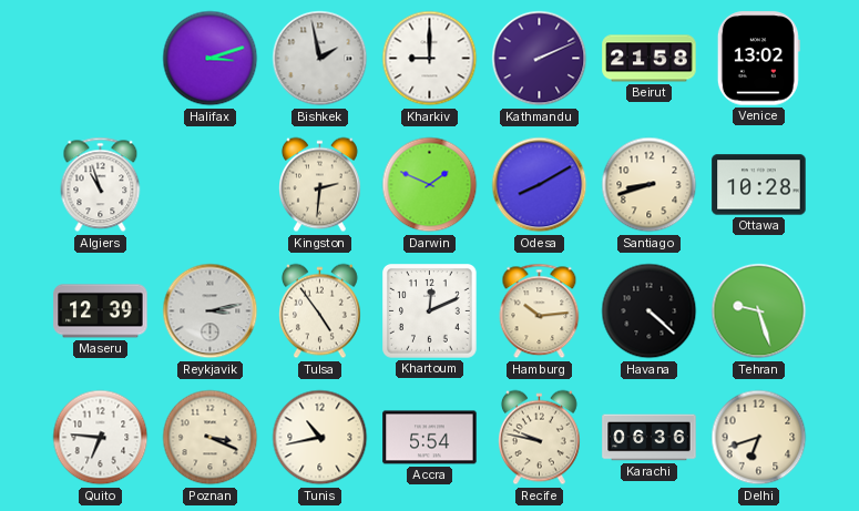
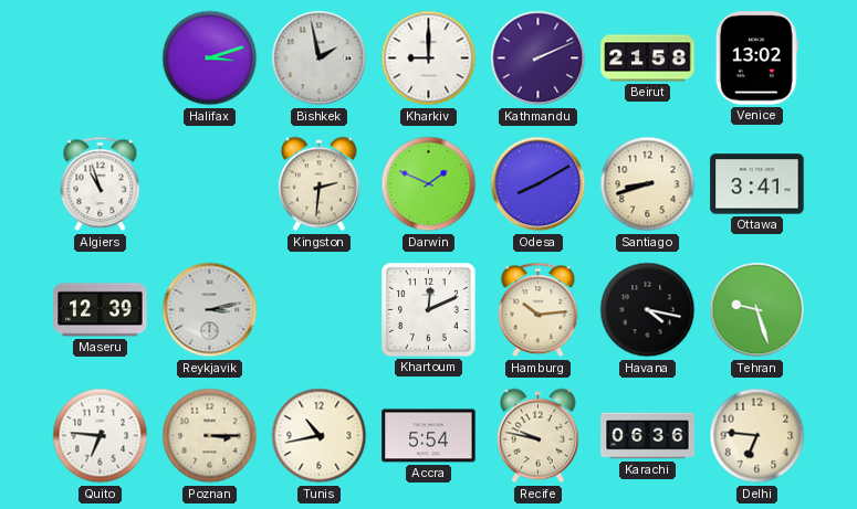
Ottawa: 10:28 -> 3:41 (757, 184)
Tulsa: 4:54 -> none (320, 311)
Havana: 4:22 -> 4:17 (648, 310)
Poznan: 3:19 -> 3:15 (210, 436)
Delhi: 6:42 -> 6:46 (757, 436)
